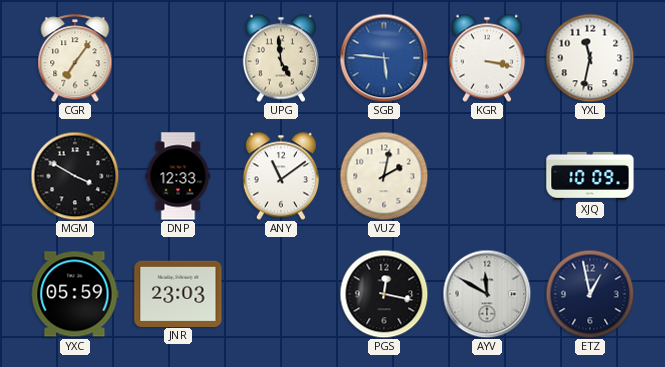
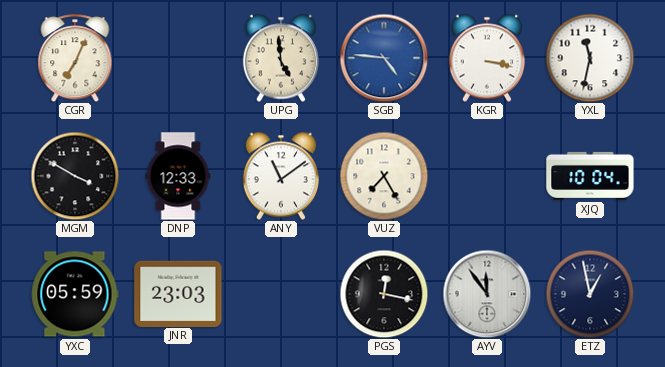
CGR: 7:06 -> 7:04 (75, 58)
SGB: 5:46 -> 4:46 (384, 58)
VUZ: 2:02 -> 7:25 (384, 176)
XJQ: 10:09 -> 10:04 (590, 176)
AYV: 11:50 -> 11:54 (487, 294)
